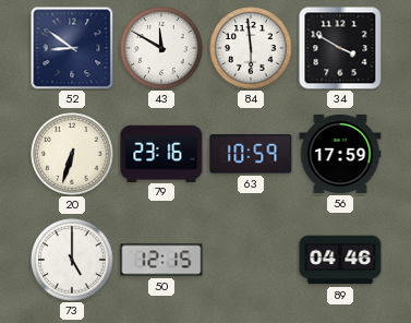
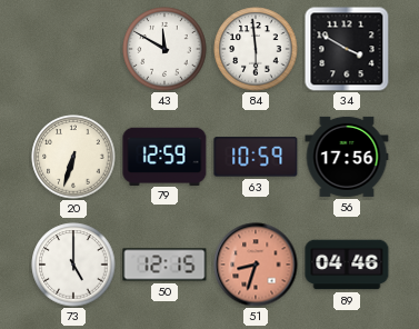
52: 8:51 -> none (72, 48)
79: 23:16 -> 12:59 (164, 156)
56: 17:59 -> 17:56 (347, 157)
51: none -> 8:33 (256, 265)
